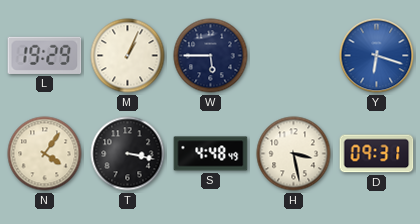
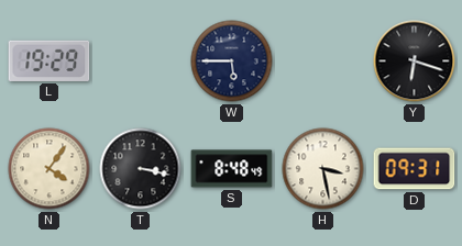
M: 1:04 -> none (128, 56)
Y dial: blue -> black (415, 62)
S: 4:48 -> 8:48 (232, 169)
